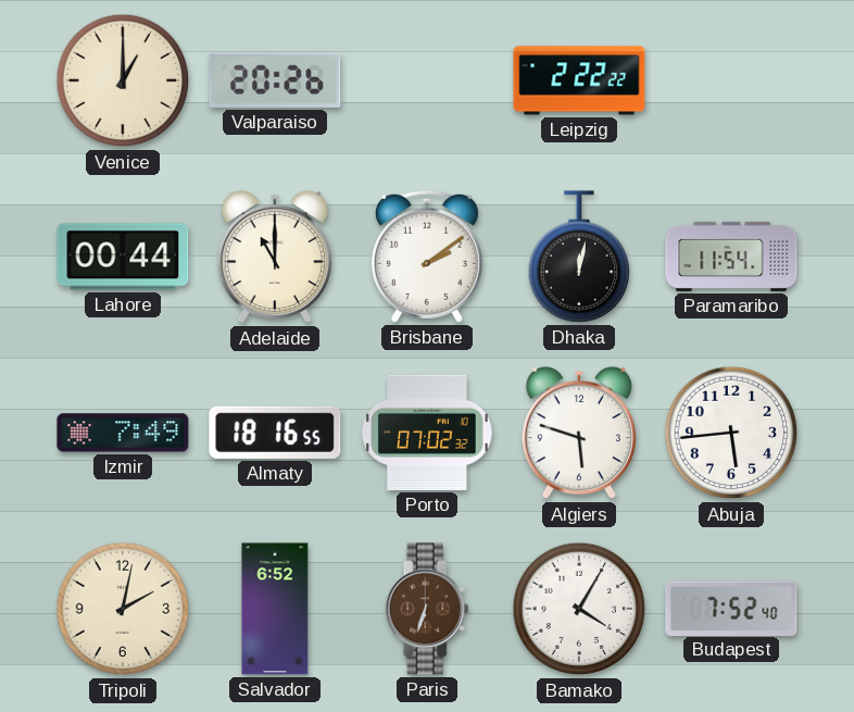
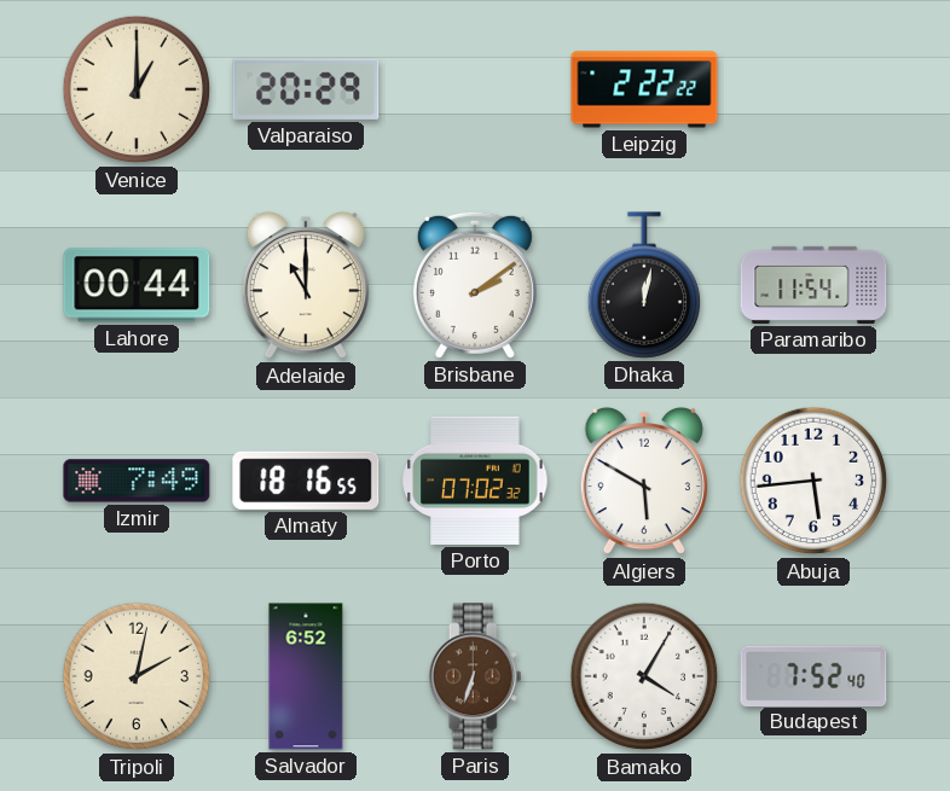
Valparaiso: 20:26 -> 20:29 (306, 89)
Algiers: 5:48 -> 5:50 (644, 481)
